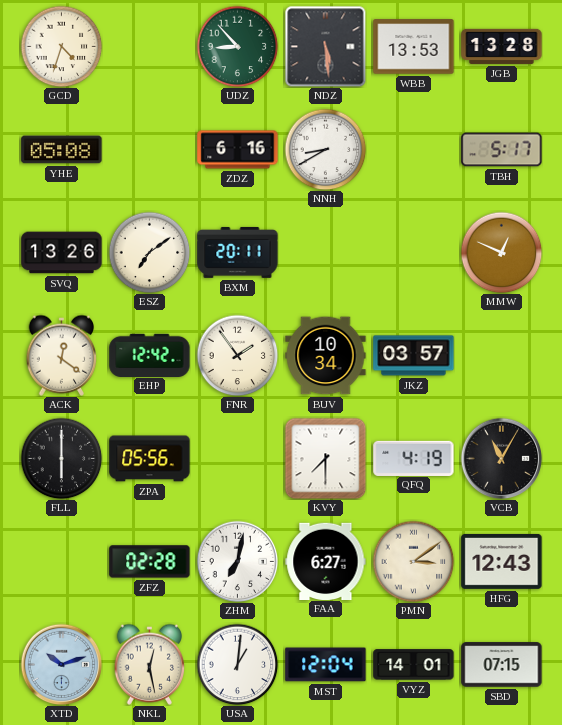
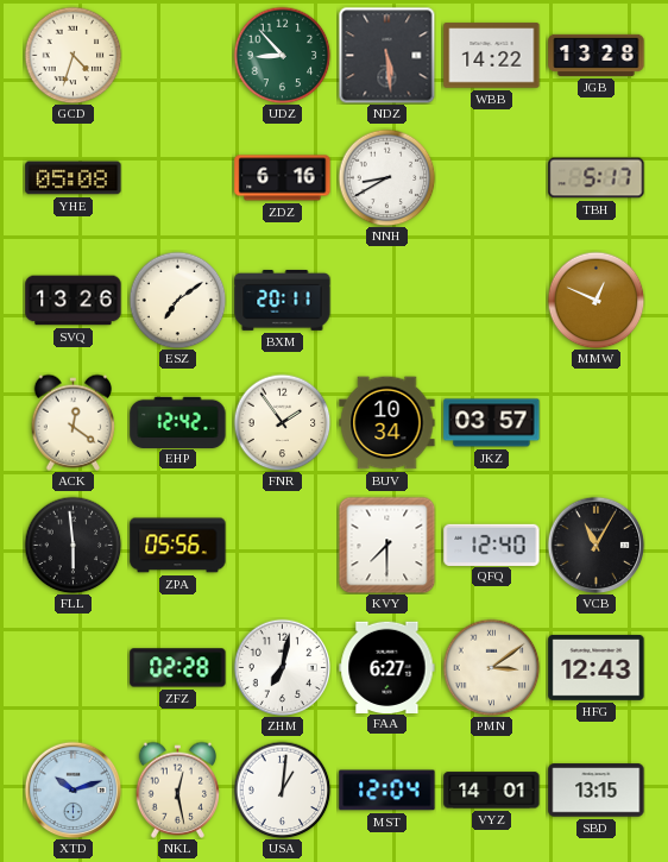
WBB: 13:53 -> 14:22 (492, 56)
FLL: 6:00 -> 5:59 (73, 545)
QFQ: 4:19 -> 12:40 (492, 545)
SBD: 07:15 -> 13:15 (597, 791)
